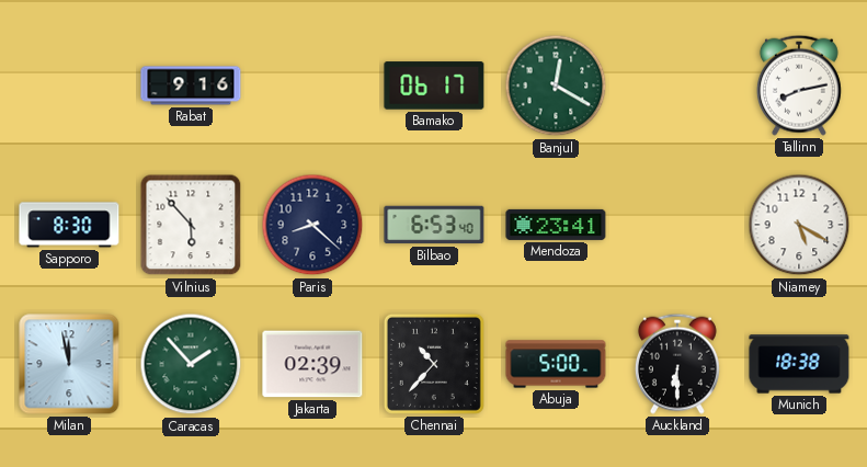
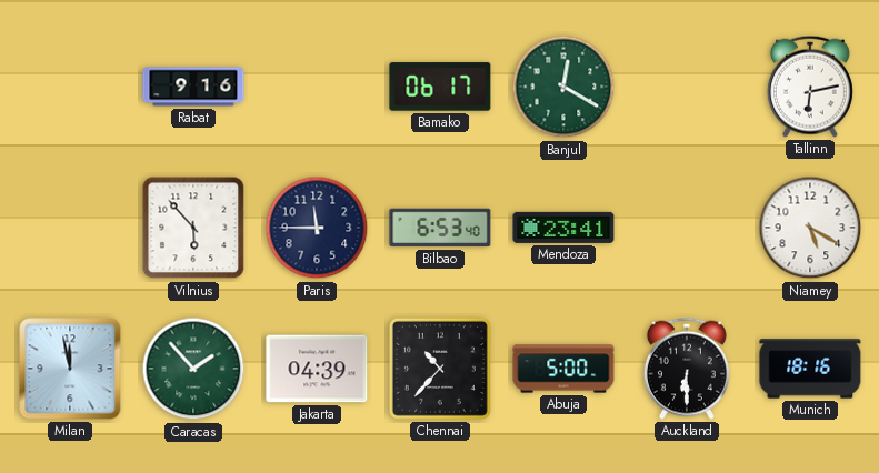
Tallinn: 8:13 -> 6:13 (810, 87)
Sapporo: 8:30 -> none (69, 225)
Paris: 8:22 -> 11:45 (317, 228)
Jakarta: 02:39 -> 04:39 (317, 369)
Munich: 18:38 -> 18:16 (810, 369)
